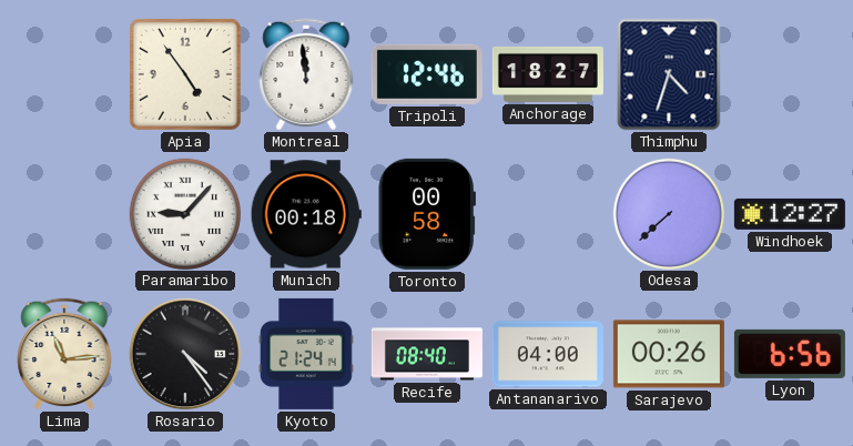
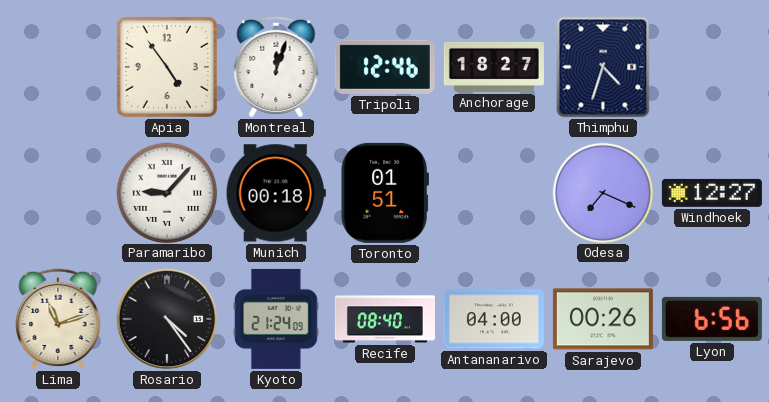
Montreal: 11:59 -> 12:03 (276, 67)
Toronto: 00:58 -> 01:51 (384, 193)
Odesa: 7:38 -> 7:19 (602, 192)
Lima: 11:14 -> 11:12 (58, 319)
Kyoto: 21:24:14 -> 21:24:09 (276, 319)
